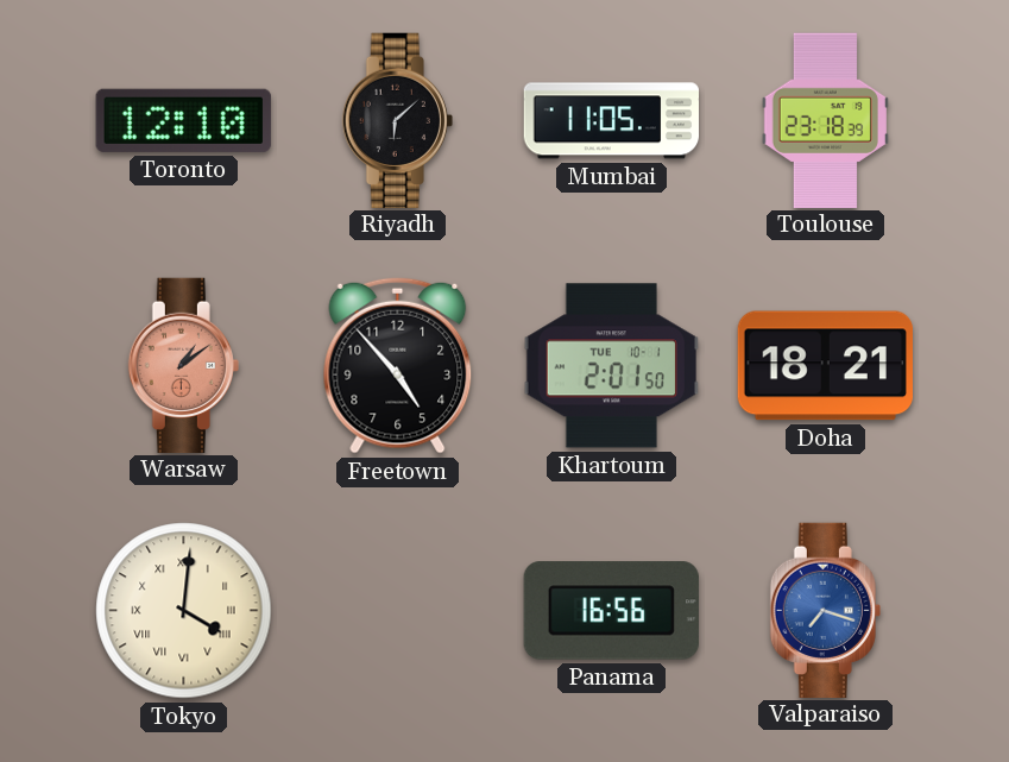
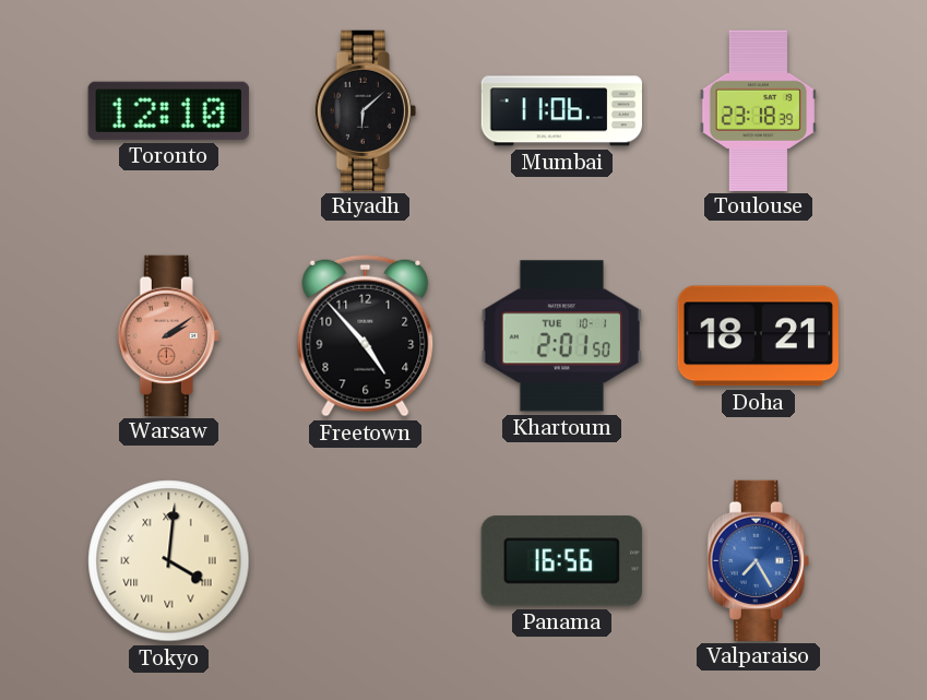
Mumbai: 11:05 -> 11:06 (562, 111)
Warsaw: 1:09 -> 2:09 (168, 335)
Valparaiso: 7:18 -> 7:25 (758, 560)
